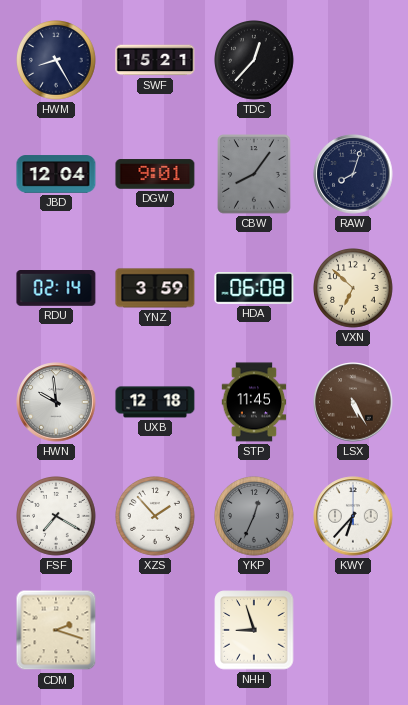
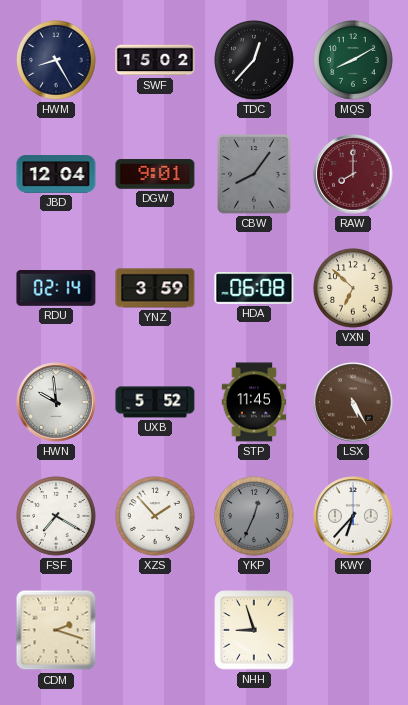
SWF: 15:21 -> 15:02 (155, 60)
MQS: none -> 8:10 (354, 61)
RAW: 8:03 -> 8:00 (353, 174)
RAW dial: navy -> burgundy (353, 174)
UXB: 12:18 -> 5:52 (155, 402)
